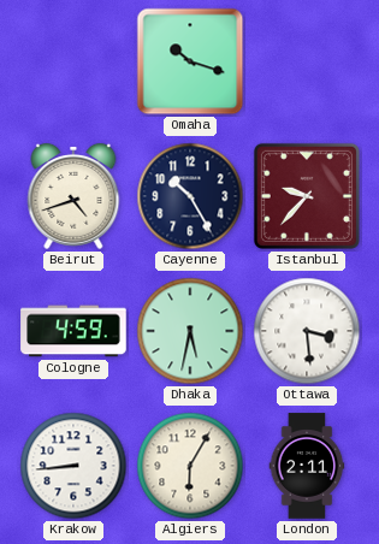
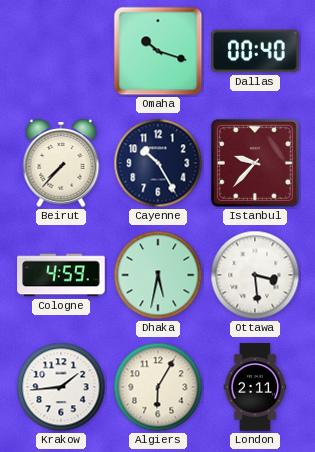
Dallas: none -> 00:40 (255, 51)
Beirut: 4:42 -> 7:37 (61, 163)
Krakow: 8:44 -> 1:44 (61, 387)
